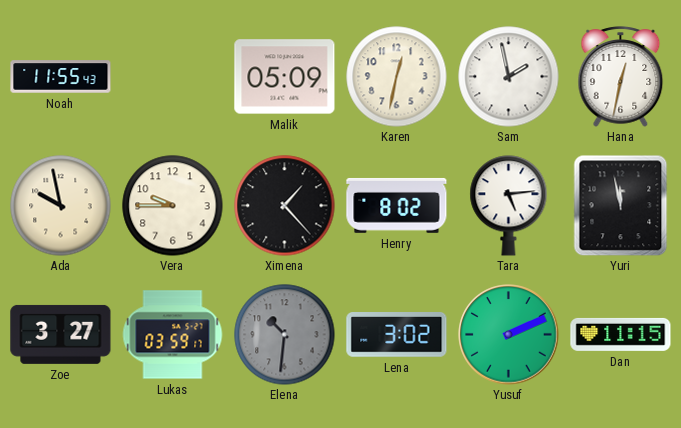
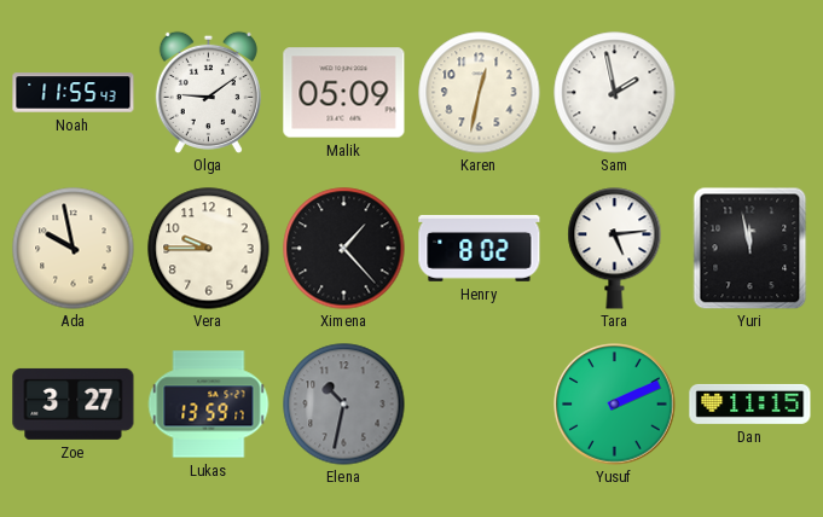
Olga: none -> 9:09 (208, 92)
Hana: 12:32 -> none (621, 77)
Lukas: 03:59 -> 13:59 (208, 405)
Elena: 10:31 -> 10:32 (344, 405)
Lena: 3:02 -> none (397, 335)
